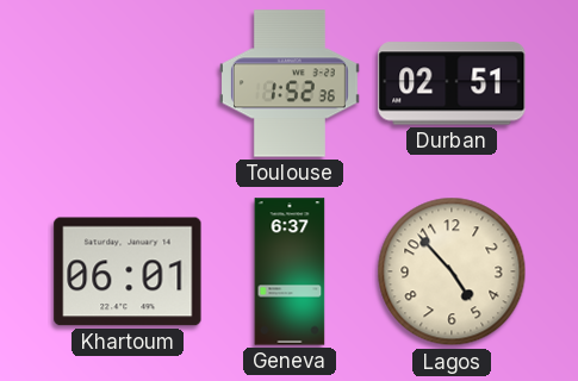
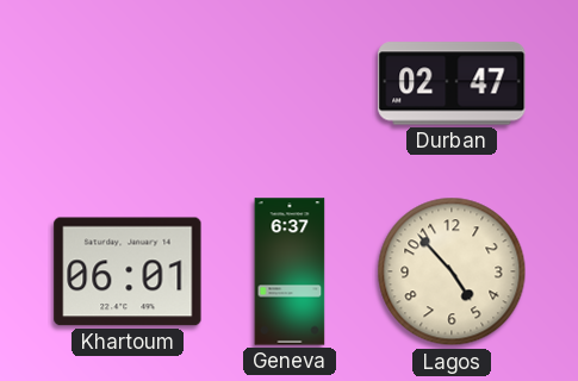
Toulouse: 1:52 -> none (290, 83)
Durban: 02:51 -> 02:47 (452, 83)
